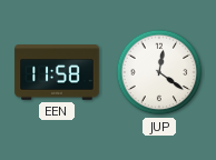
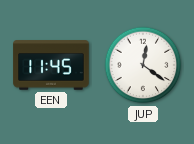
EEN: 11:58 -> 11:45 (51, 65)
